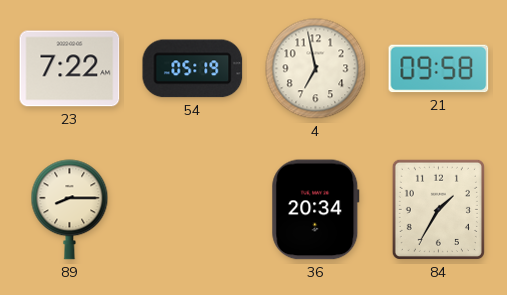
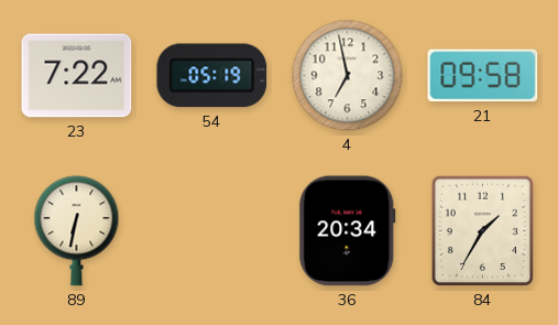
89: 8:15 -> 6:32 (77, 231)
